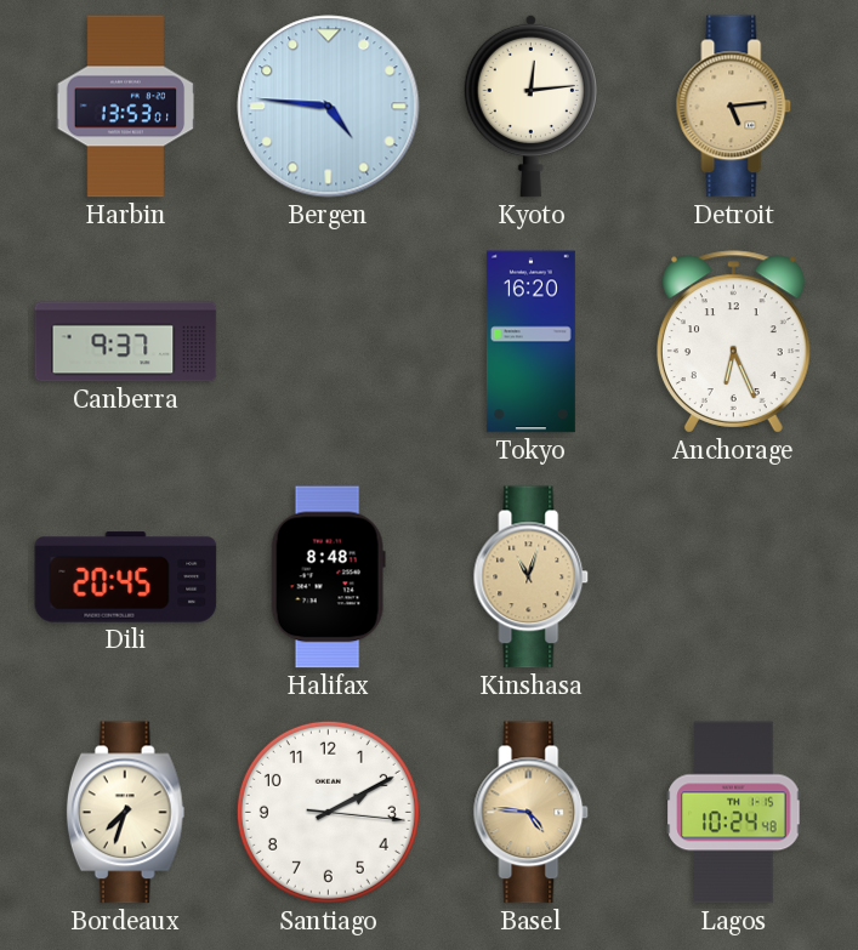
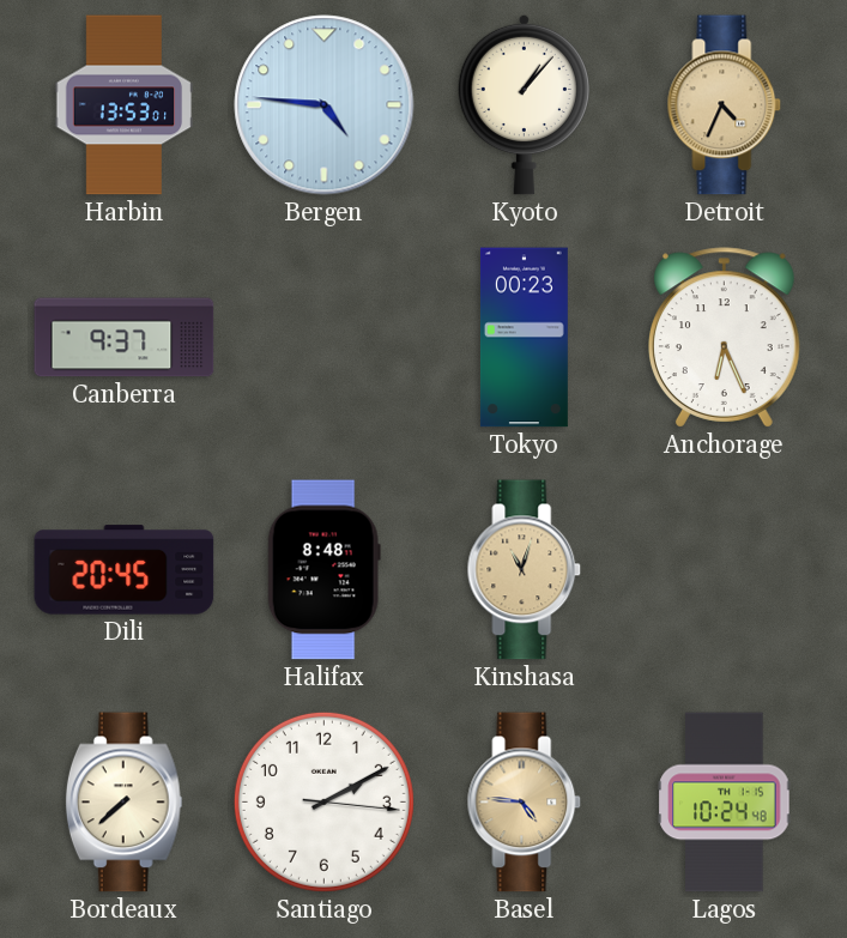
Kyoto: 12:14 -> 1:07 (524, 104)
Detroit: 5:14 -> 4:34 (725, 105)
Tokyo: 16:20 -> 00:23 (524, 338)
Bordeaux: 7:33 -> 7:38 (123, 803)
